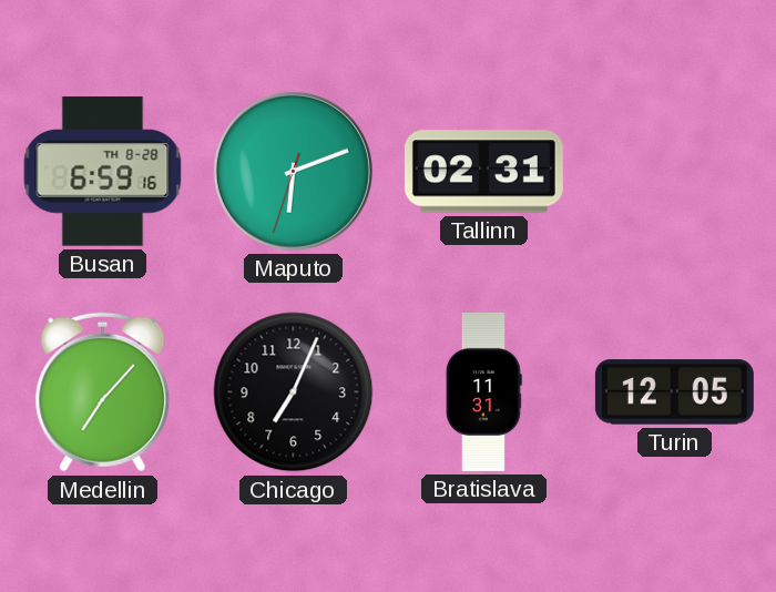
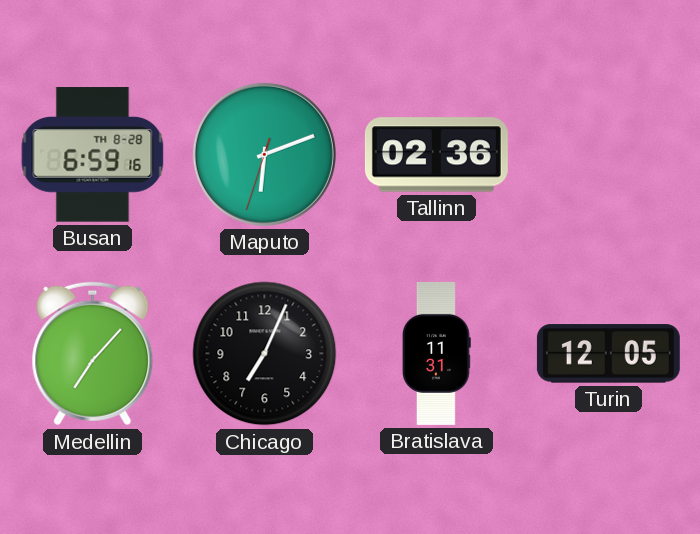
Tallinn: 02:31 -> 02:36 (436, 155)
